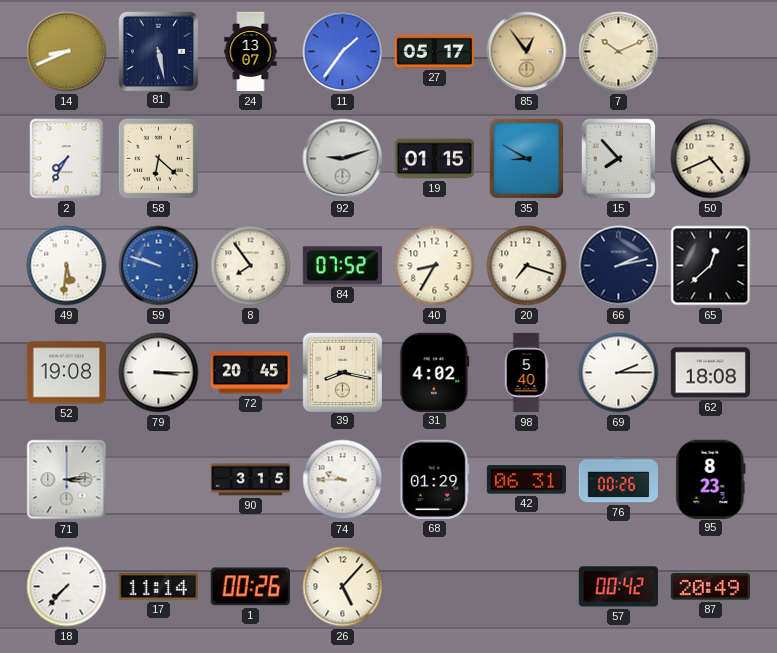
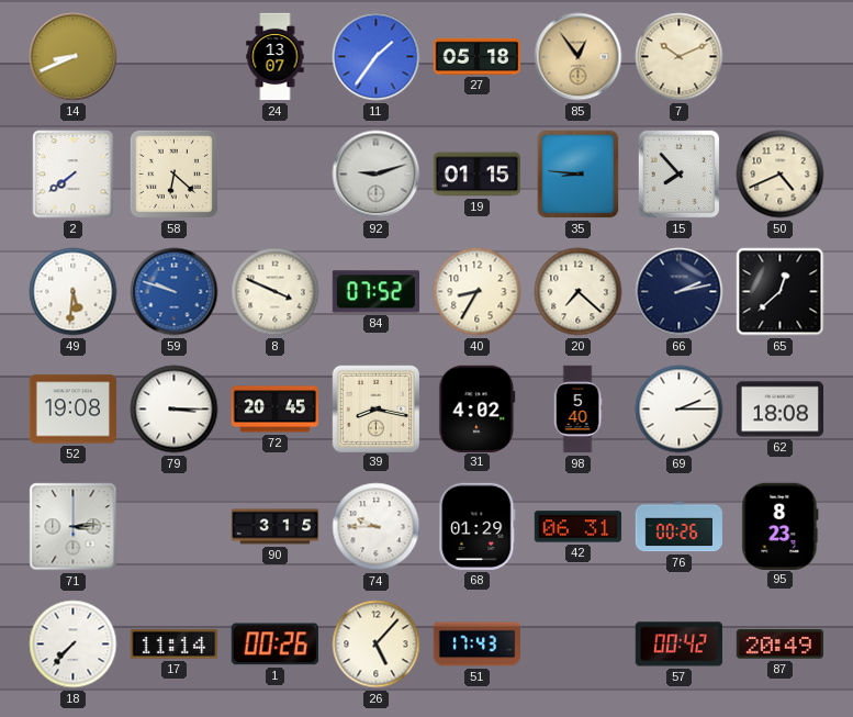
81: 5:28 -> none (158, 51)
27: 05:17 -> 05:18 (476, 56)
2: 7:35 -> 7:39 (74, 175)
35: 8:50 -> 8:46 (579, 175)
8: 7:54 -> 3:49 (276, 292)
20: 7:18 -> 7:22 (579, 292)
51: none -> 17:43 (476, 645)
